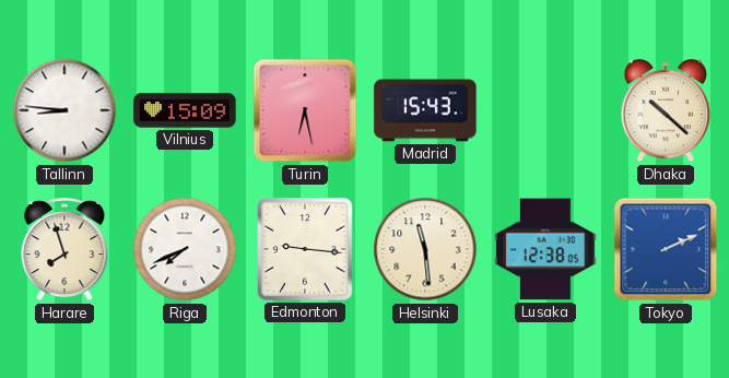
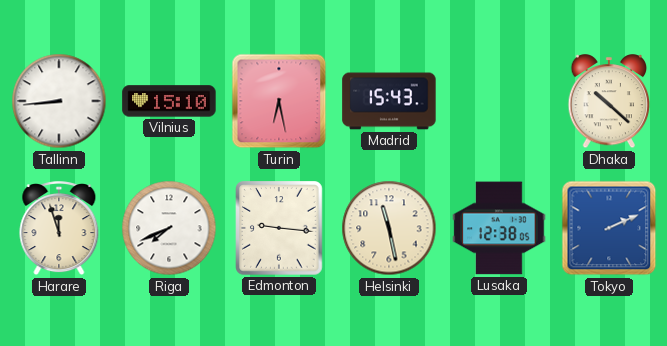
Tallinn: 8:46 -> 8:44 (59, 101)
Vilnius: 15:09 -> 15:10 (169, 101)
Harare: 7:57 -> 11:57 (59, 229)
Helsinki: 11:29 -> 11:28 (389, 228)
